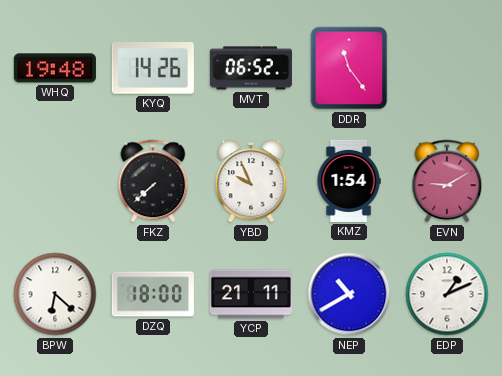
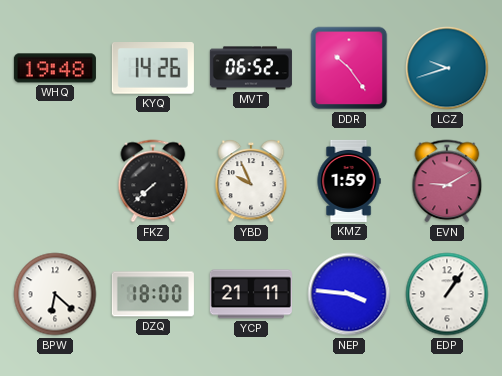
DDR: 11:24 -> 10:24 (349, 68)
LCZ: none -> 9:42 (447, 68)
KMZ: 1:54 -> 1:59 (349, 181)
NEP: 10:40 -> 3:46 (349, 294)
EDP: 1:11 -> 1:06 (447, 294)
